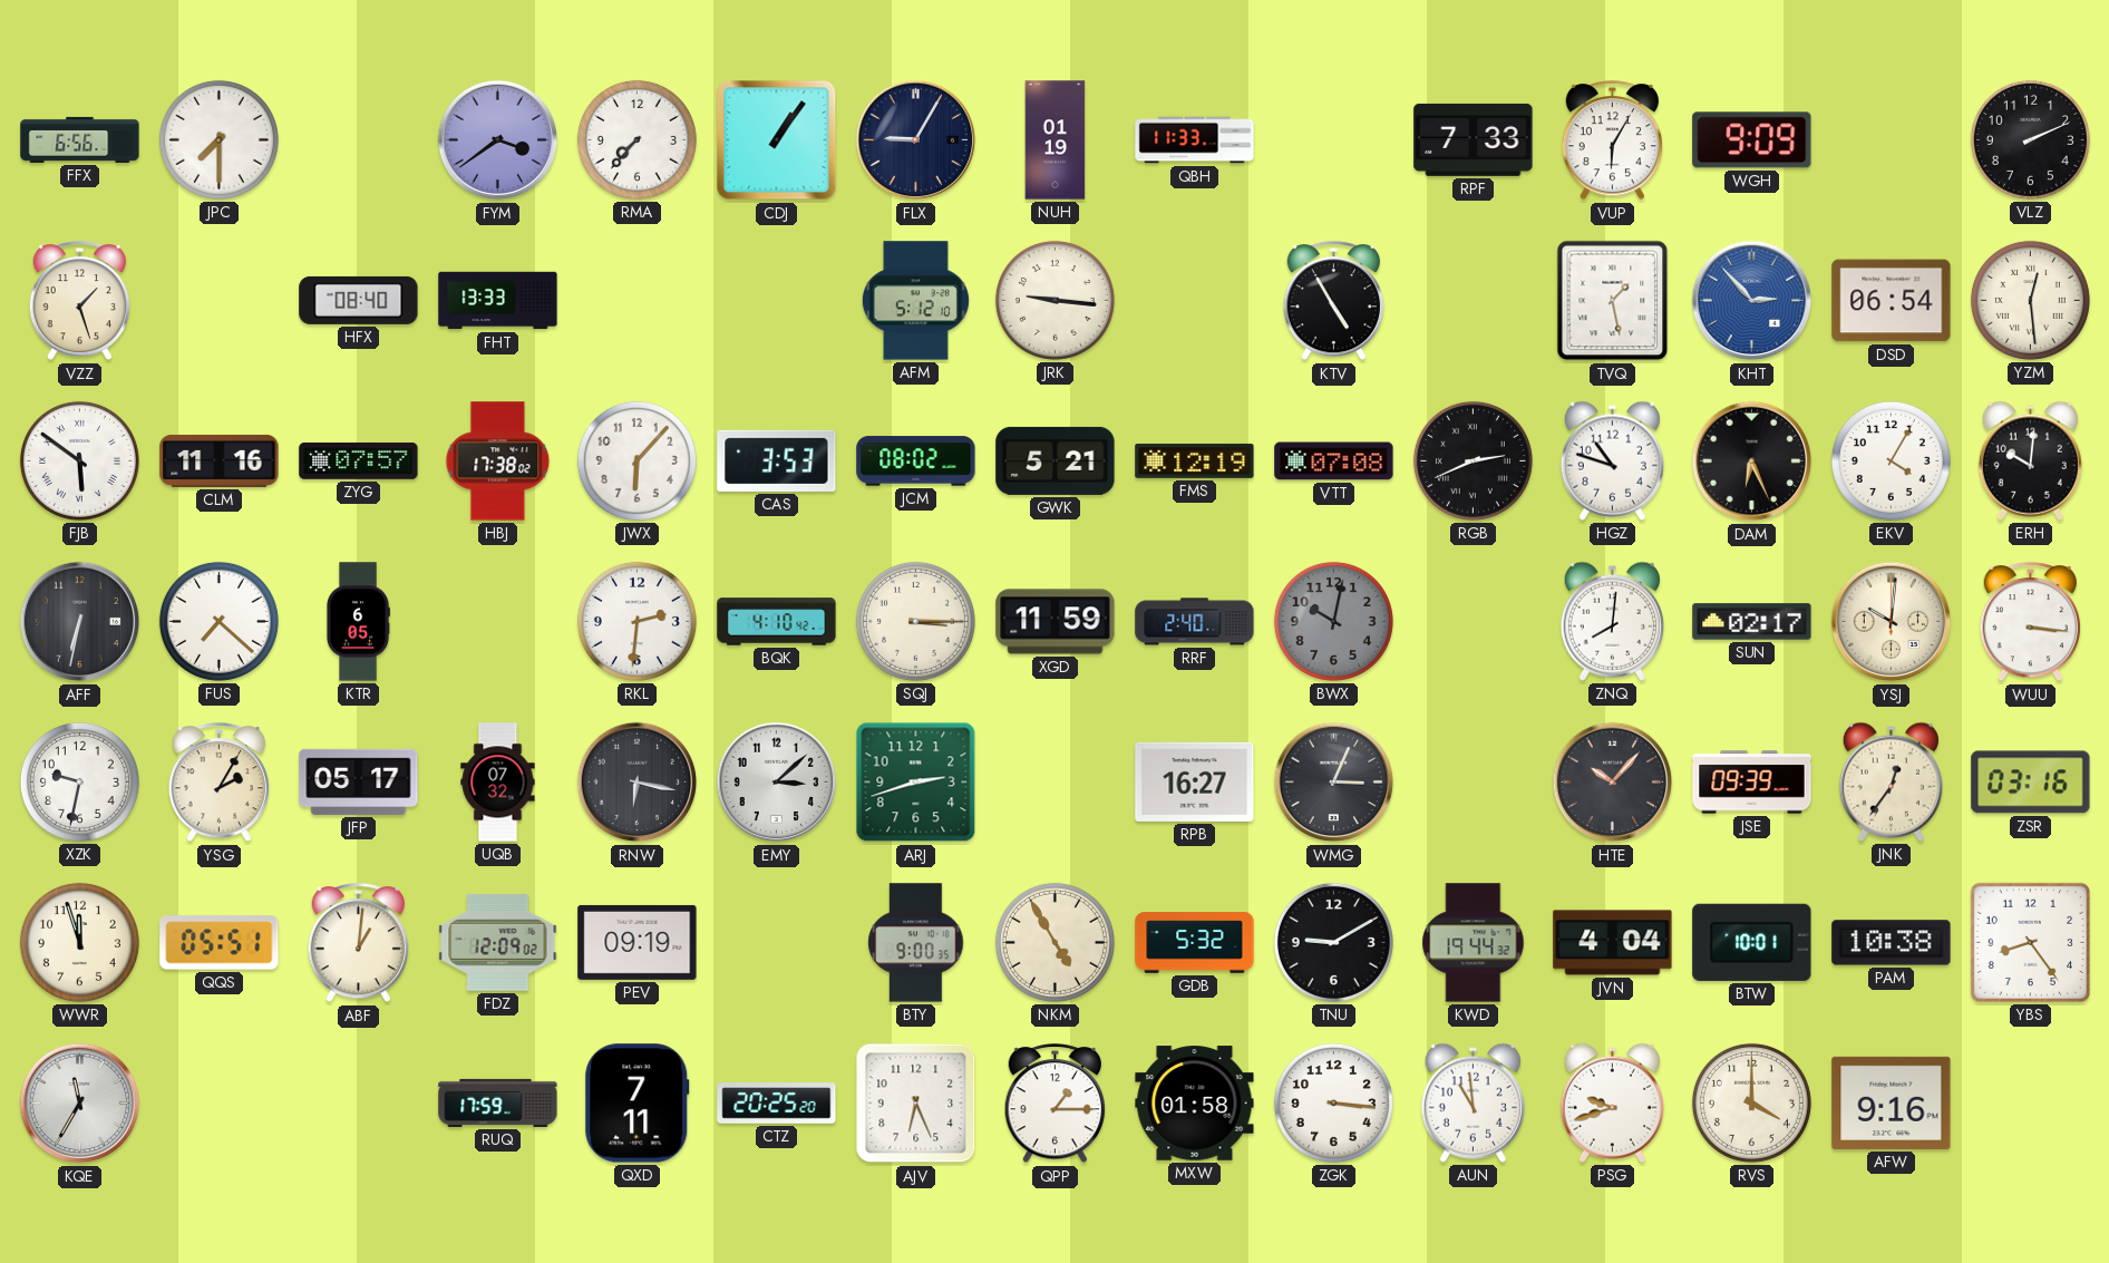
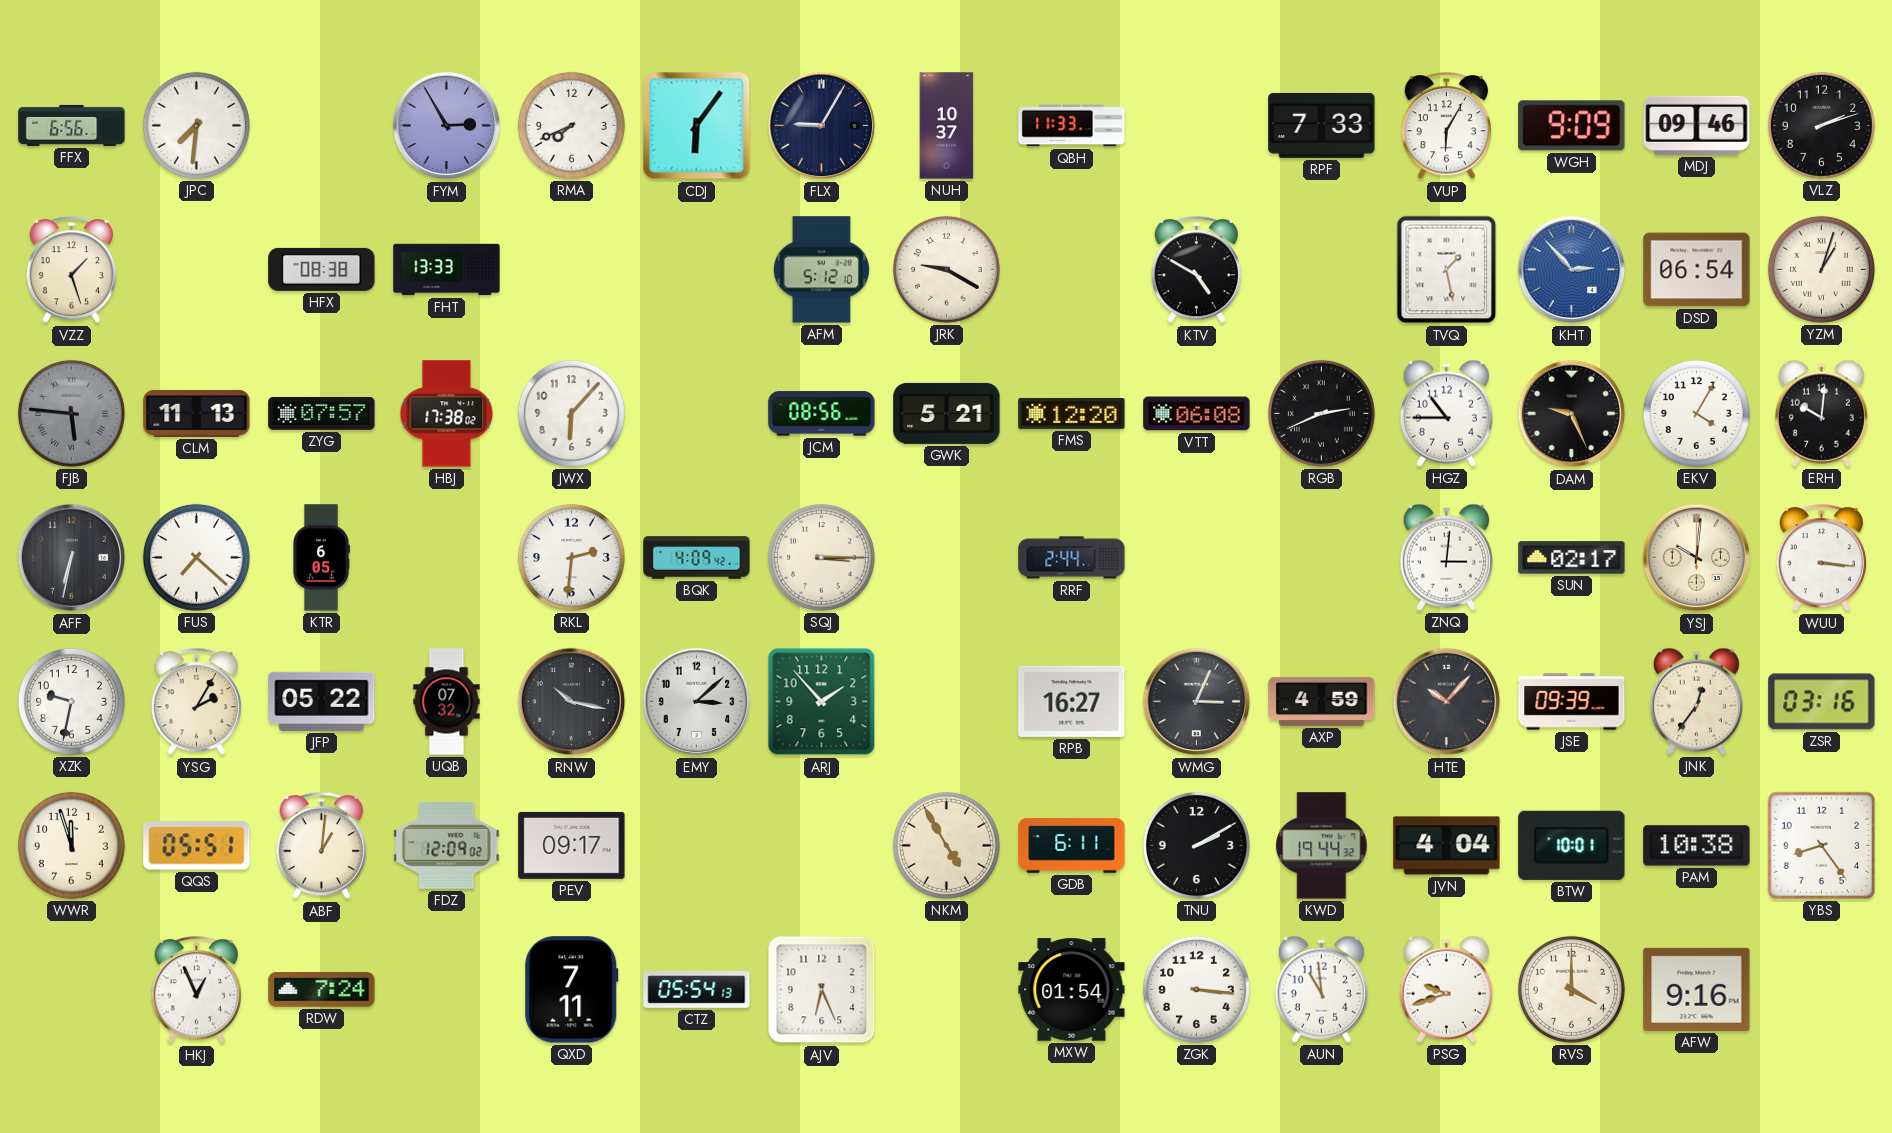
JPC: 7:30 -> 7:31 (196, 125)
FYM: 3:39 -> 2:55 (447, 126)
RMA: 7:37 -> 7:41 (571, 125)
CDJ: 1:06 -> 6:06 (697, 126)
NUH: 01:19 -> 10:37 (947, 126)
MDJ: none -> 09:46 (1697, 125)
VLZ: 2:11 -> 2:12 (1821, 125)
HFX: 08:40 -> 08:38 (322, 269)
JRK: 9:16 -> 9:20 (946, 269)
KTV: 4:55 -> 4:50 (1197, 270)
YZM: 12:29 -> 1:03 (1821, 269)
FJB: 5:51 -> 5:46 (71, 413)
FJB dial: white -> grey (71, 413)
CLM: 11:16 -> 11:13 (197, 413)
CAS: 3:53 -> none (777, 460)
JCM: 08:02 -> 08:56 (822, 414)
FMS: 12:19 -> 12:20 (1072, 413)
VTT: 07:08 -> 06:08 (1197, 414)
HGZ: 10:48 -> 10:45 (1446, 413)
DAM: 6:26 -> 9:26 (1572, 414)
BQK: 4:10 -> 4:09 (697, 558)
XGD: 11:59 -> none (1056, 622)
RRF: 2:40 -> 2:44 (1072, 558)
BWX: 10:02 -> none (1333, 621)
ZNQ: 8:01 -> 3:01 (1446, 557)
JFP: 05:17 -> 05:22 (322, 701)
RNW: 6:17 -> 10:17 (572, 702)
ARJ: 2:42 -> 1:53 (822, 702)
AXP: none -> 4:59 (1322, 701)
PEV: 09:19 -> 09:17 (572, 845)
BTY: 9:00 -> none (916, 943)
GDB: 5:32 -> 6:11 (1072, 846)
TNU: 9:10 -> 2:10 (1196, 845)
KQE: 11:35 -> none (80, 1104)
HKJ: none -> 12:56 (197, 990)
RDW: none -> 7:24 (322, 990)
RUQ: 17:59 -> none (498, 1102)
CTZ: 20:25 -> 05:54 (697, 990)
QPP: 1:15 -> none (1056, 1104)
MXW: 01:58 -> 01:54 (1072, 990)
